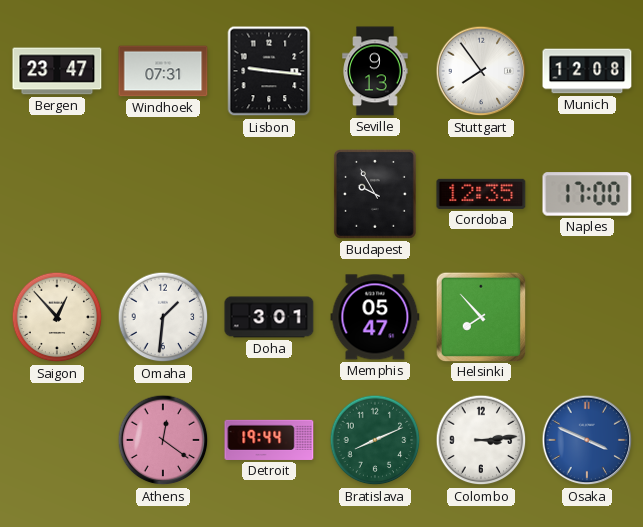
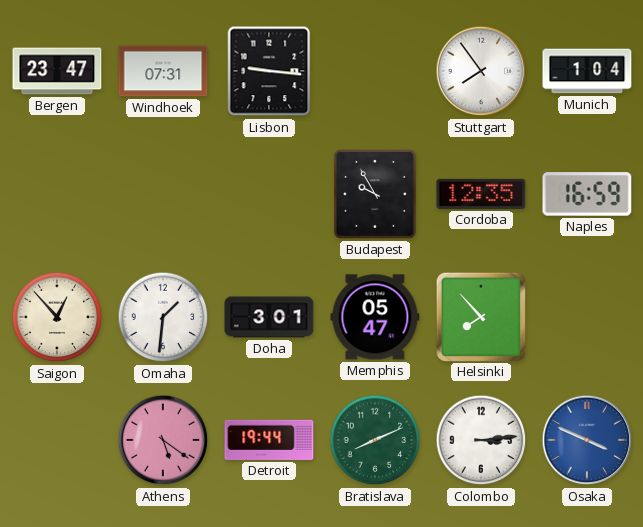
Seville: 9:13 -> none (375, 71)
Munich: 12:08 -> 1:04 (587, 71)
Naples: 17:00 -> 16:59 (587, 194)
Athens: 12:21 -> 5:21 (163, 440)
